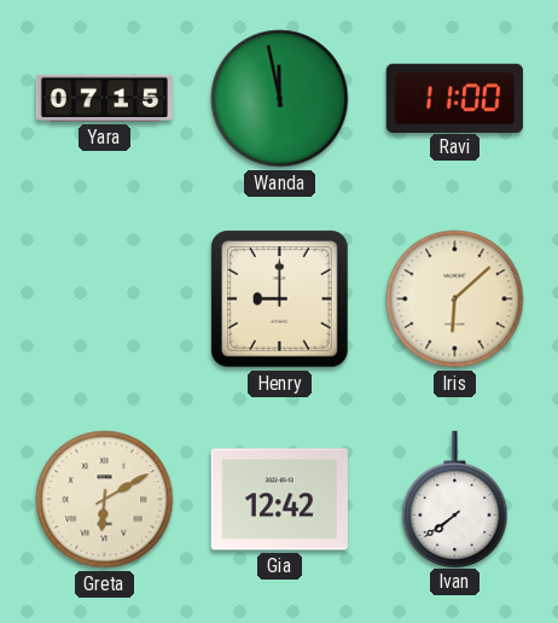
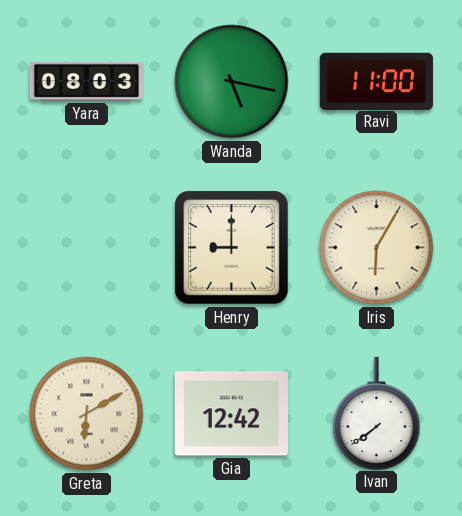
Yara: 07:15 -> 08:03 (86, 81)
Wanda: 11:58 -> 5:17 (232, 82)
Iris: 6:08 -> 6:05 (377, 248)
